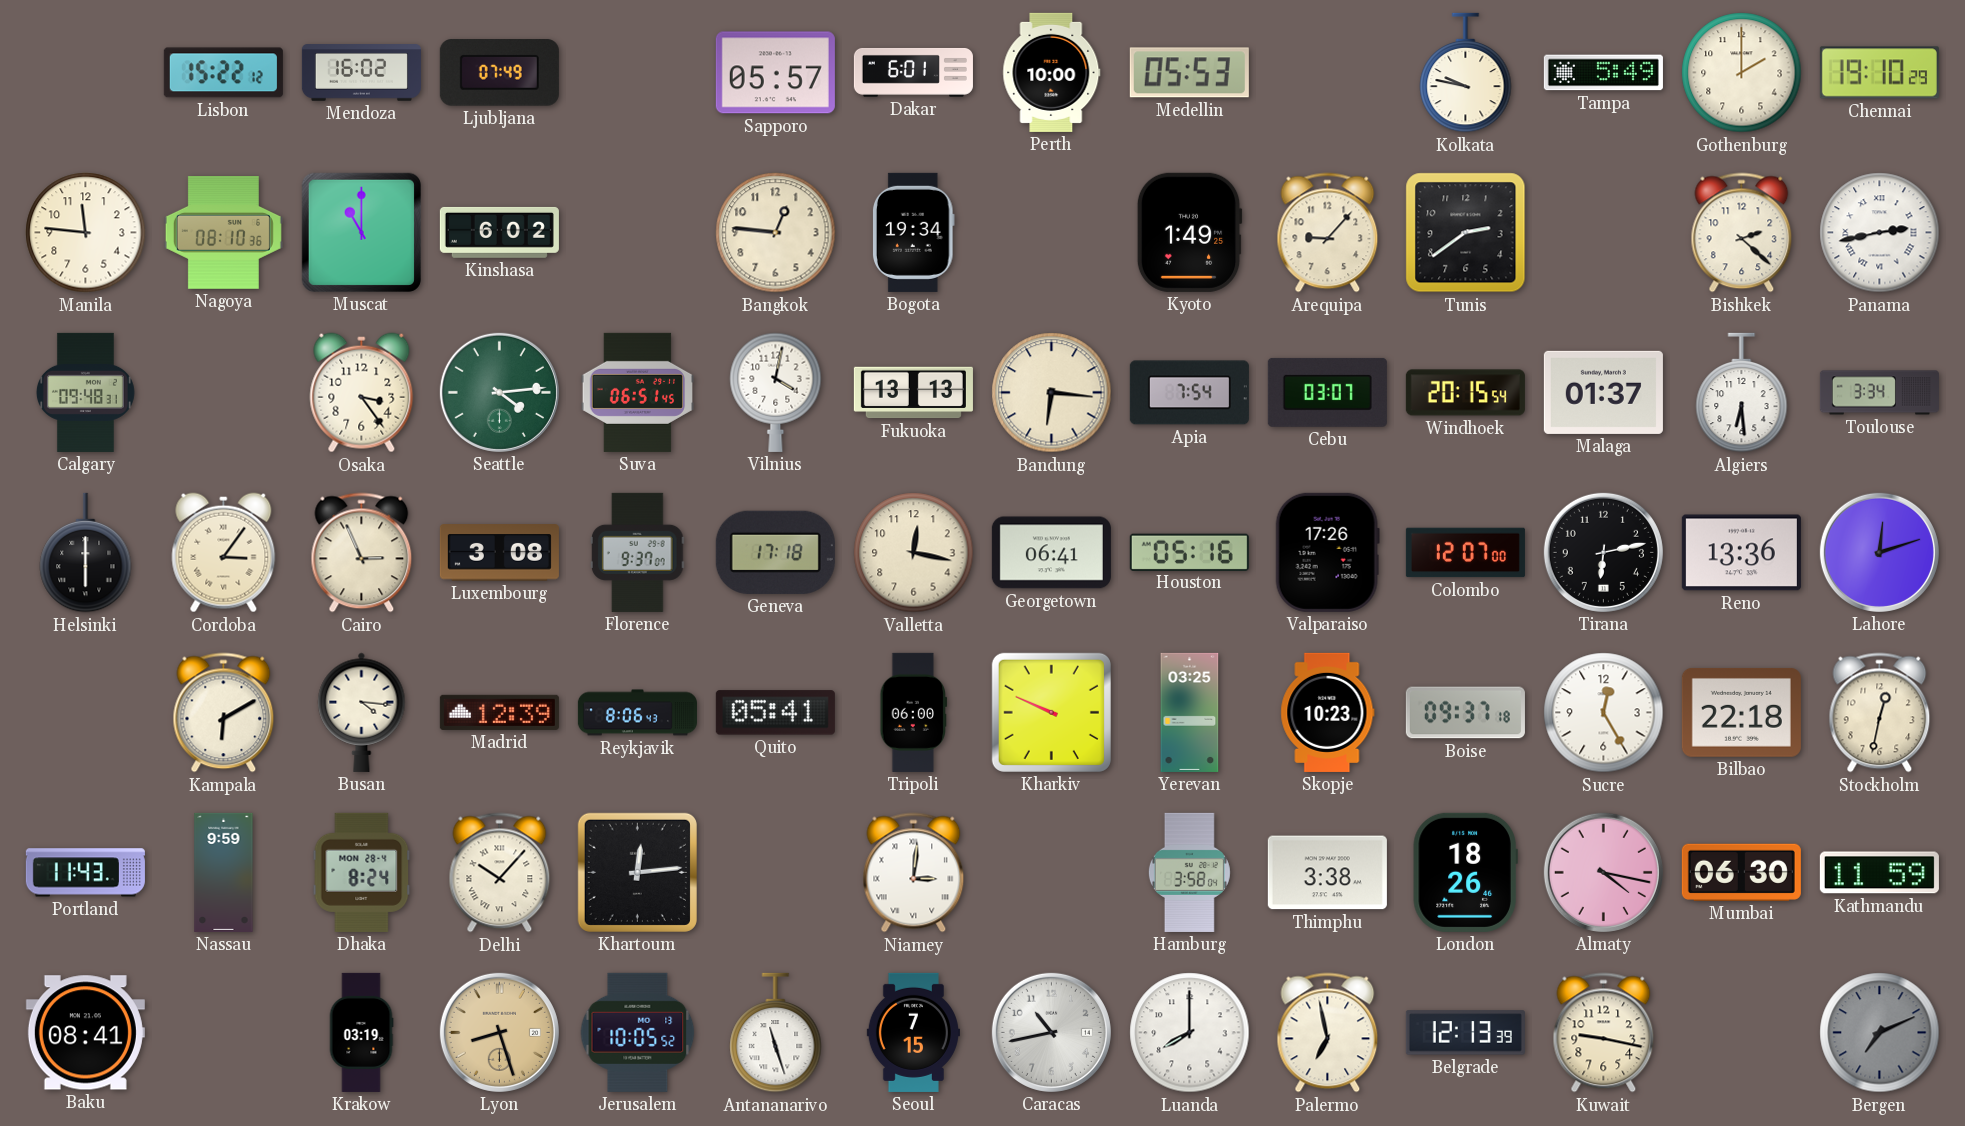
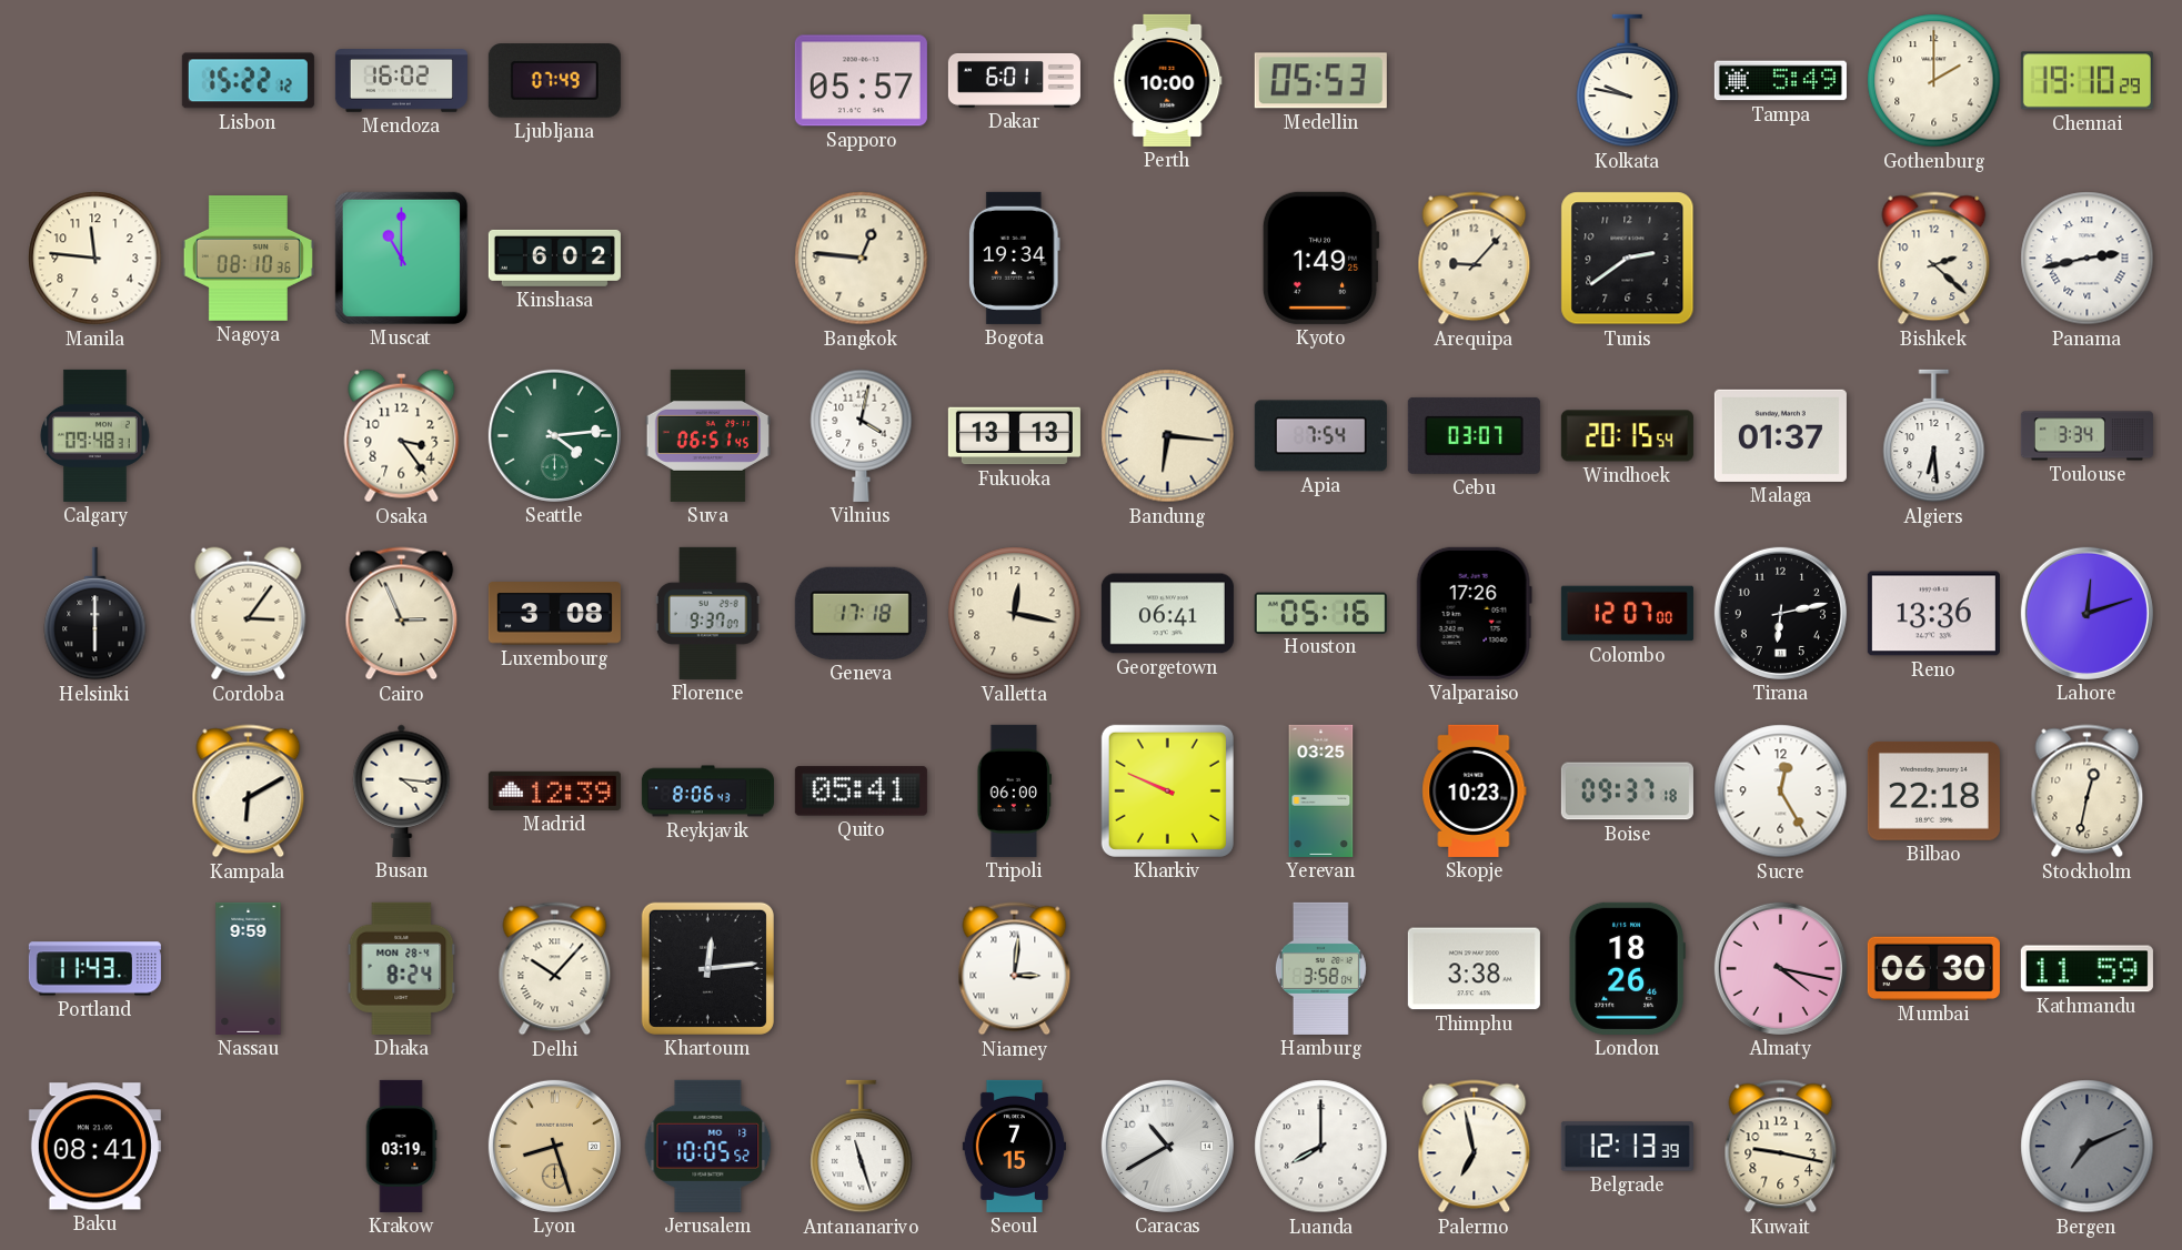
Caracas: 10:43 -> 10:40 (1167, 1146)
